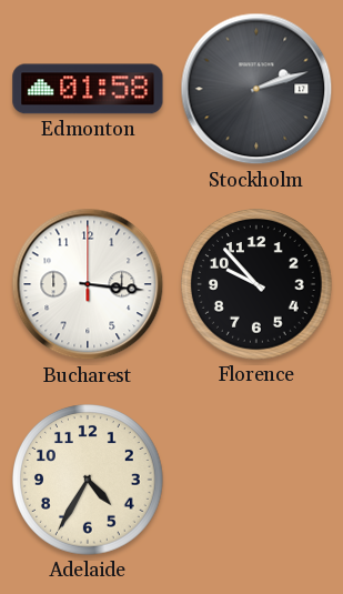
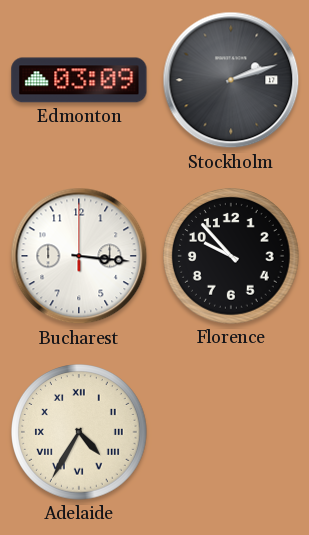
Edmonton: 01:58 -> 03:09 (79, 80)
Adelaide numerals: Arabic -> Roman (80, 433)
